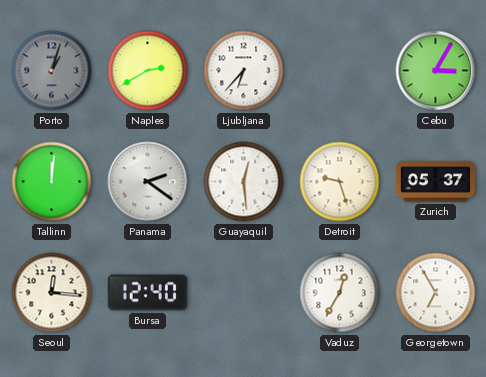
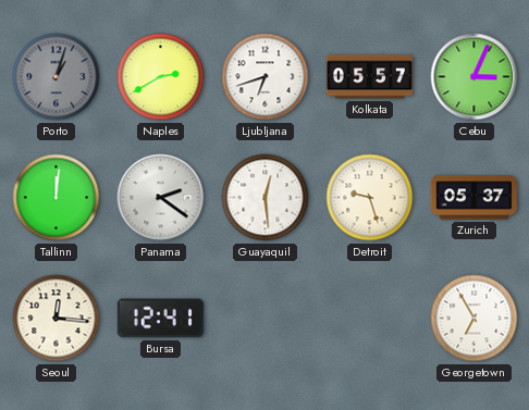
Ljubljana: 6:37 -> 6:42 (266, 77)
Kolkata: none -> 05:57 (369, 77)
Cebu: 3:05 -> 3:04 (475, 77)
Bursa: 12:40 -> 12:41 (160, 319)
Vaduz: 12:35 -> none (340, 293)
